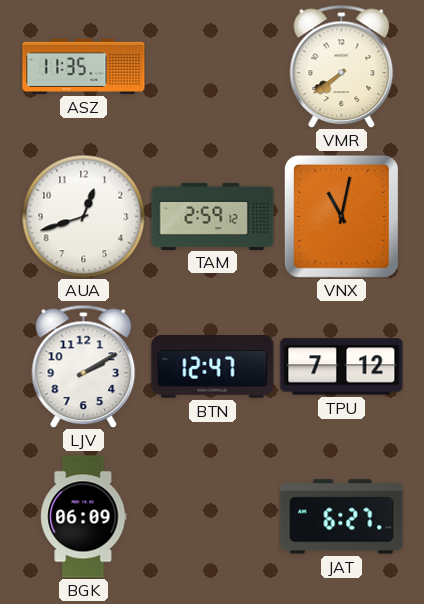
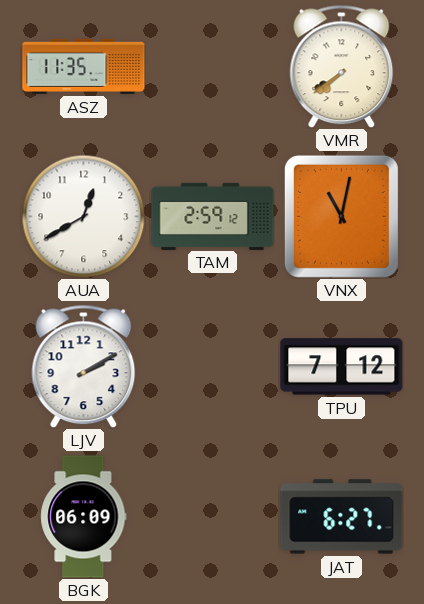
AUA: 12:42 -> 12:40 (83, 216)
BTN: 12:47 -> none (213, 366)
